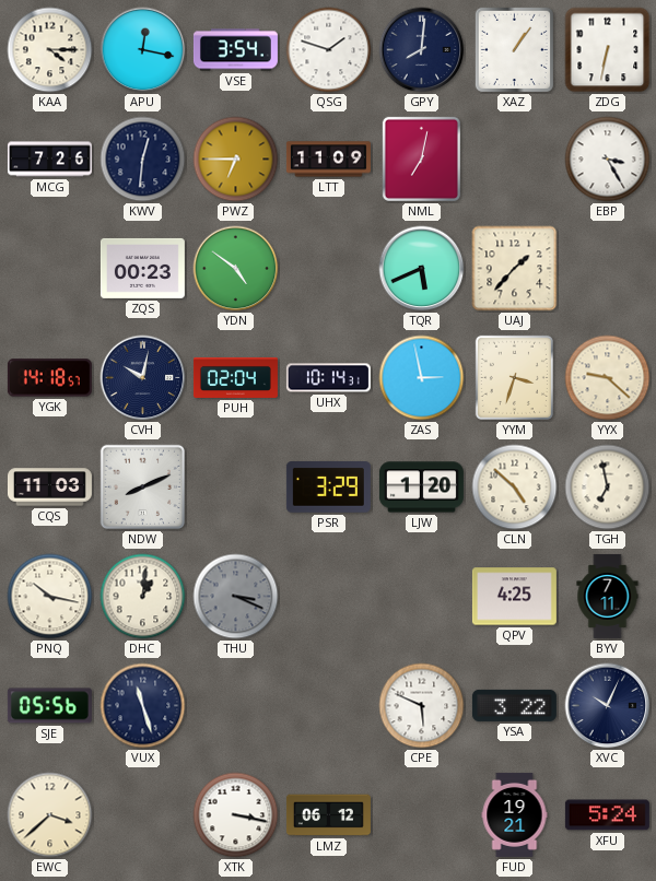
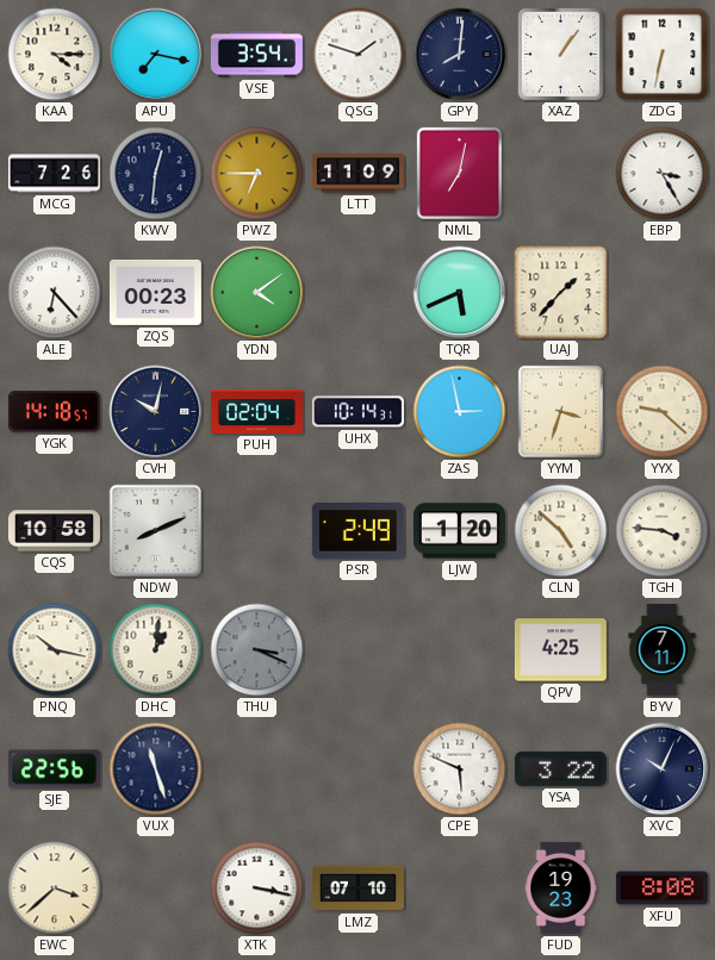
APU: 12:17 -> 7:17 (156, 55)
ALE: none -> 6:23 (55, 293)
YDN: 4:51 -> 4:09 (257, 293)
CQS: 11:03 -> 10:58 (54, 531)
PSR: 3:29 -> 2:49 (357, 531)
TGH: 6:58 -> 3:46 (663, 531)
SJE: 05:56 -> 22:56 (54, 769)
LMZ: 06:12 -> 07:10 (357, 889)
FUD: 19:21 -> 19:23 (561, 887)
XFU: 5:24 -> 8:08 (661, 889)
